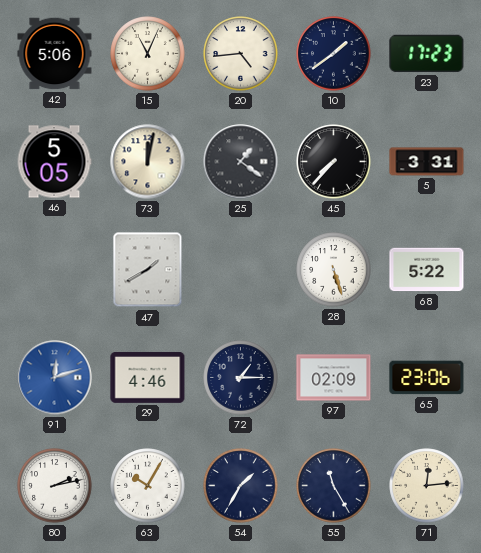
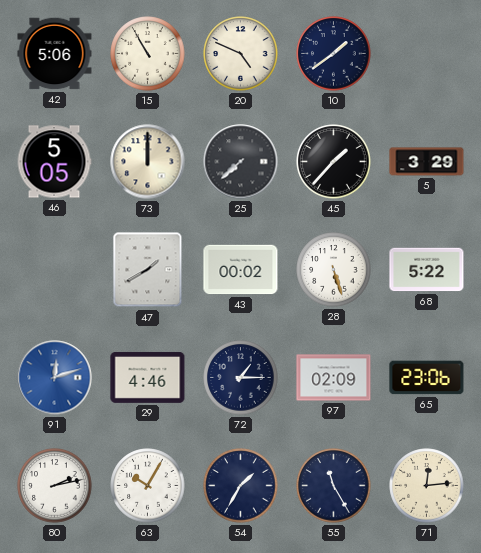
15: 11:04 -> 10:55 (148, 54)
20: 4:44 -> 4:49 (241, 54)
23: 17:23 -> none (427, 54)
73: 12:02 -> 12:00 (148, 162)
25: 1:21 -> 7:38 (241, 162)
45: 7:37 -> 1:37 (334, 162)
5: 3:31 -> 3:29 (427, 162)
43: none -> 00:02 (241, 270)
